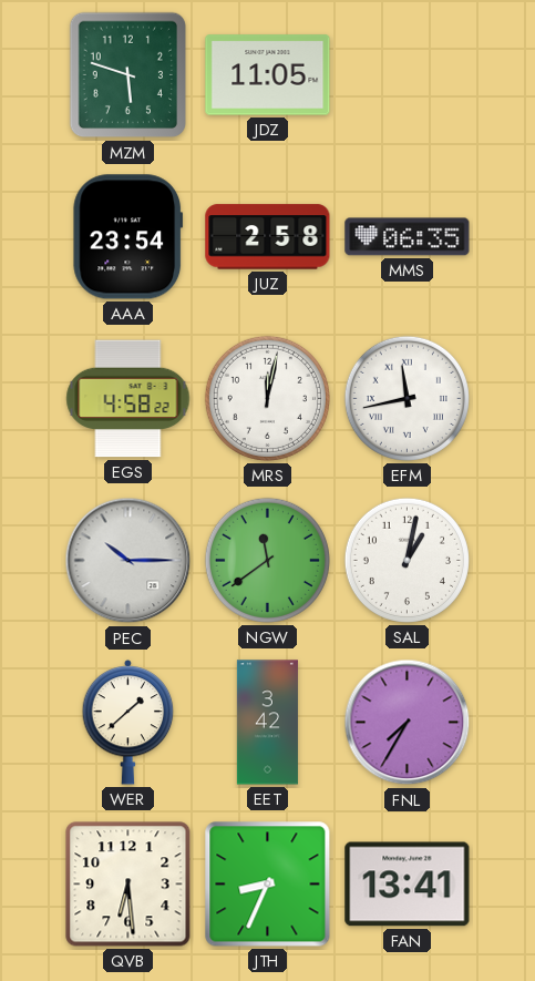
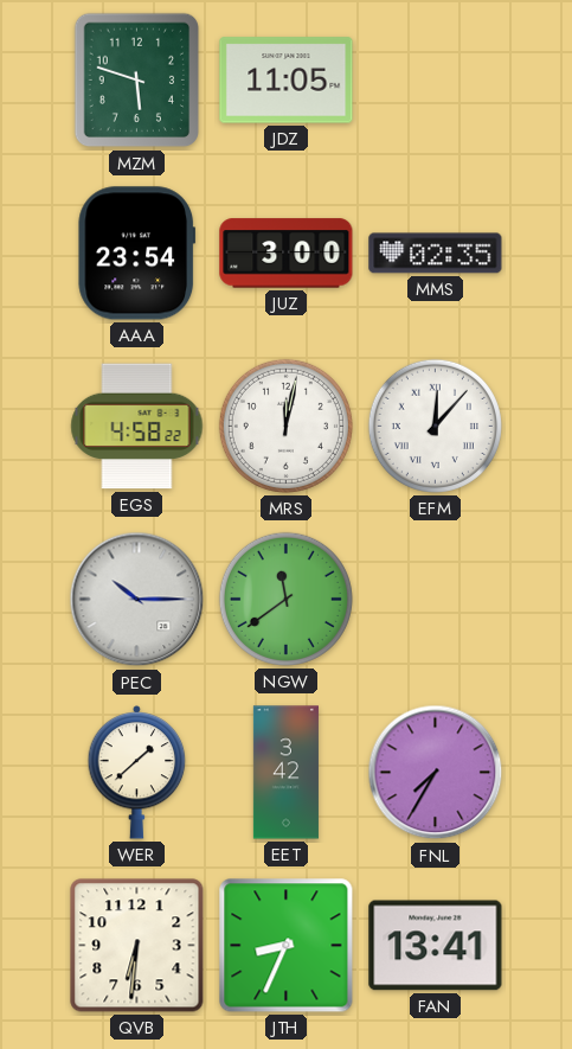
JUZ: 2:58 -> 3:00 (287, 254)
MMS: 06:35 -> 02:35 (436, 254)
EFM: 11:43 -> 12:07 (435, 426)
SAL: 1:02 -> none (407, 560)
QVB: 6:29 -> 6:31 (137, 946)
